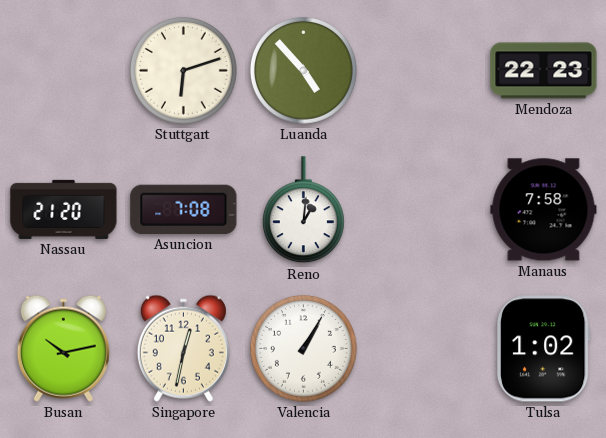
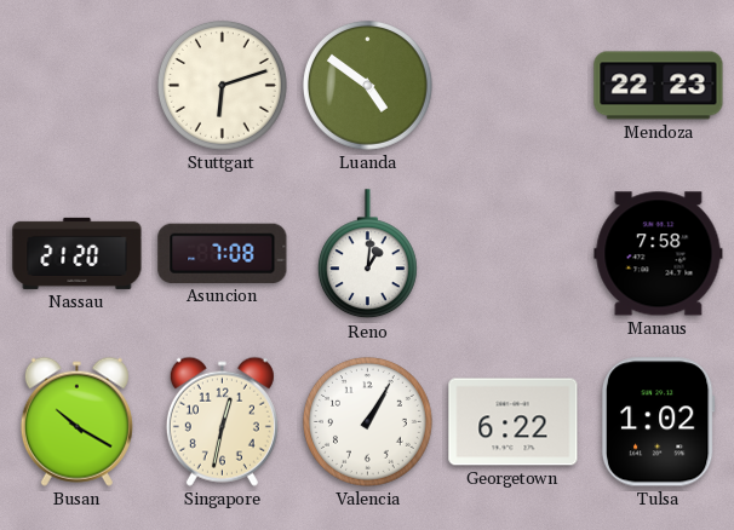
Luanda: 4:53 -> 4:51 (367, 85)
Busan: 10:13 -> 10:20 (76, 421)
Georgetown: none -> 6:22 (514, 422)
